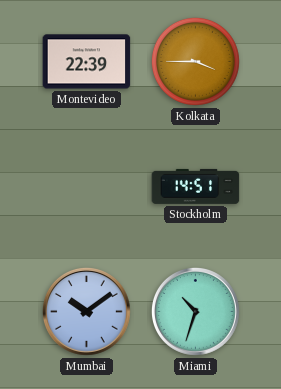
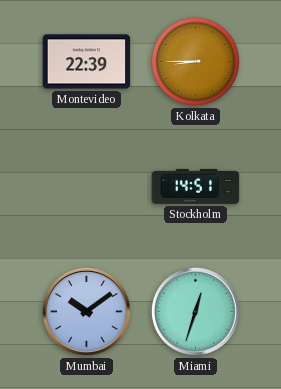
Kolkata: 3:45 -> 8:45 (195, 61)
Miami: 10:33 -> 12:33 (195, 311)
